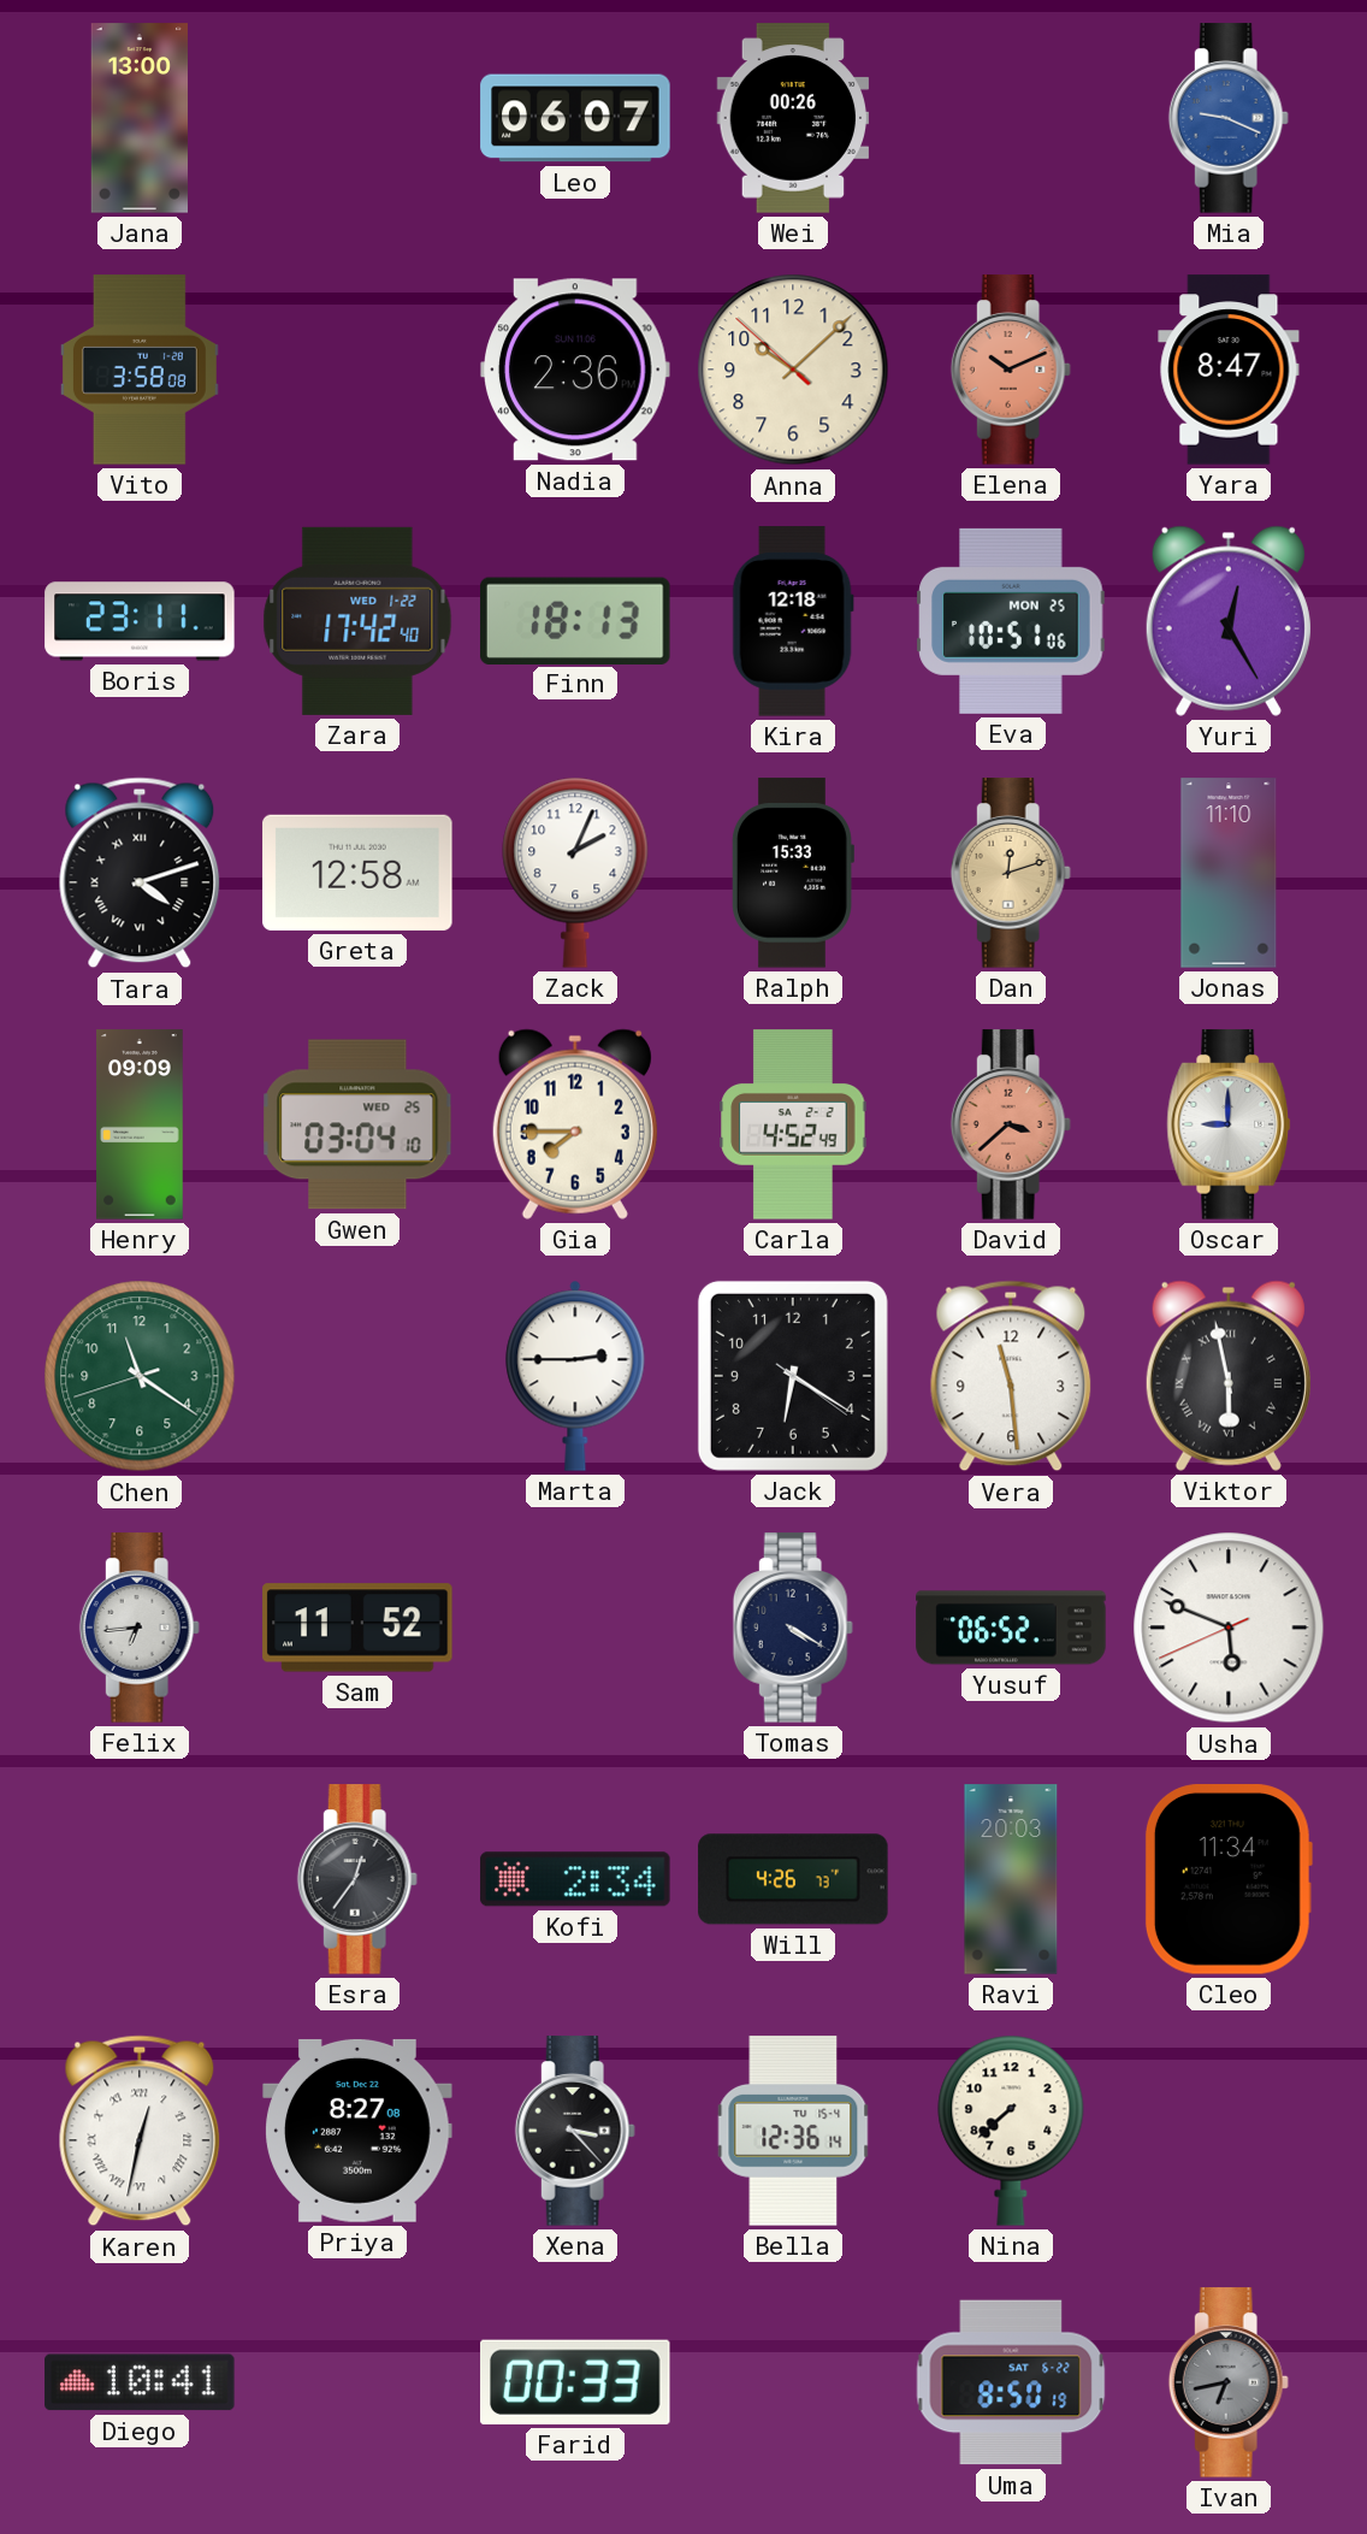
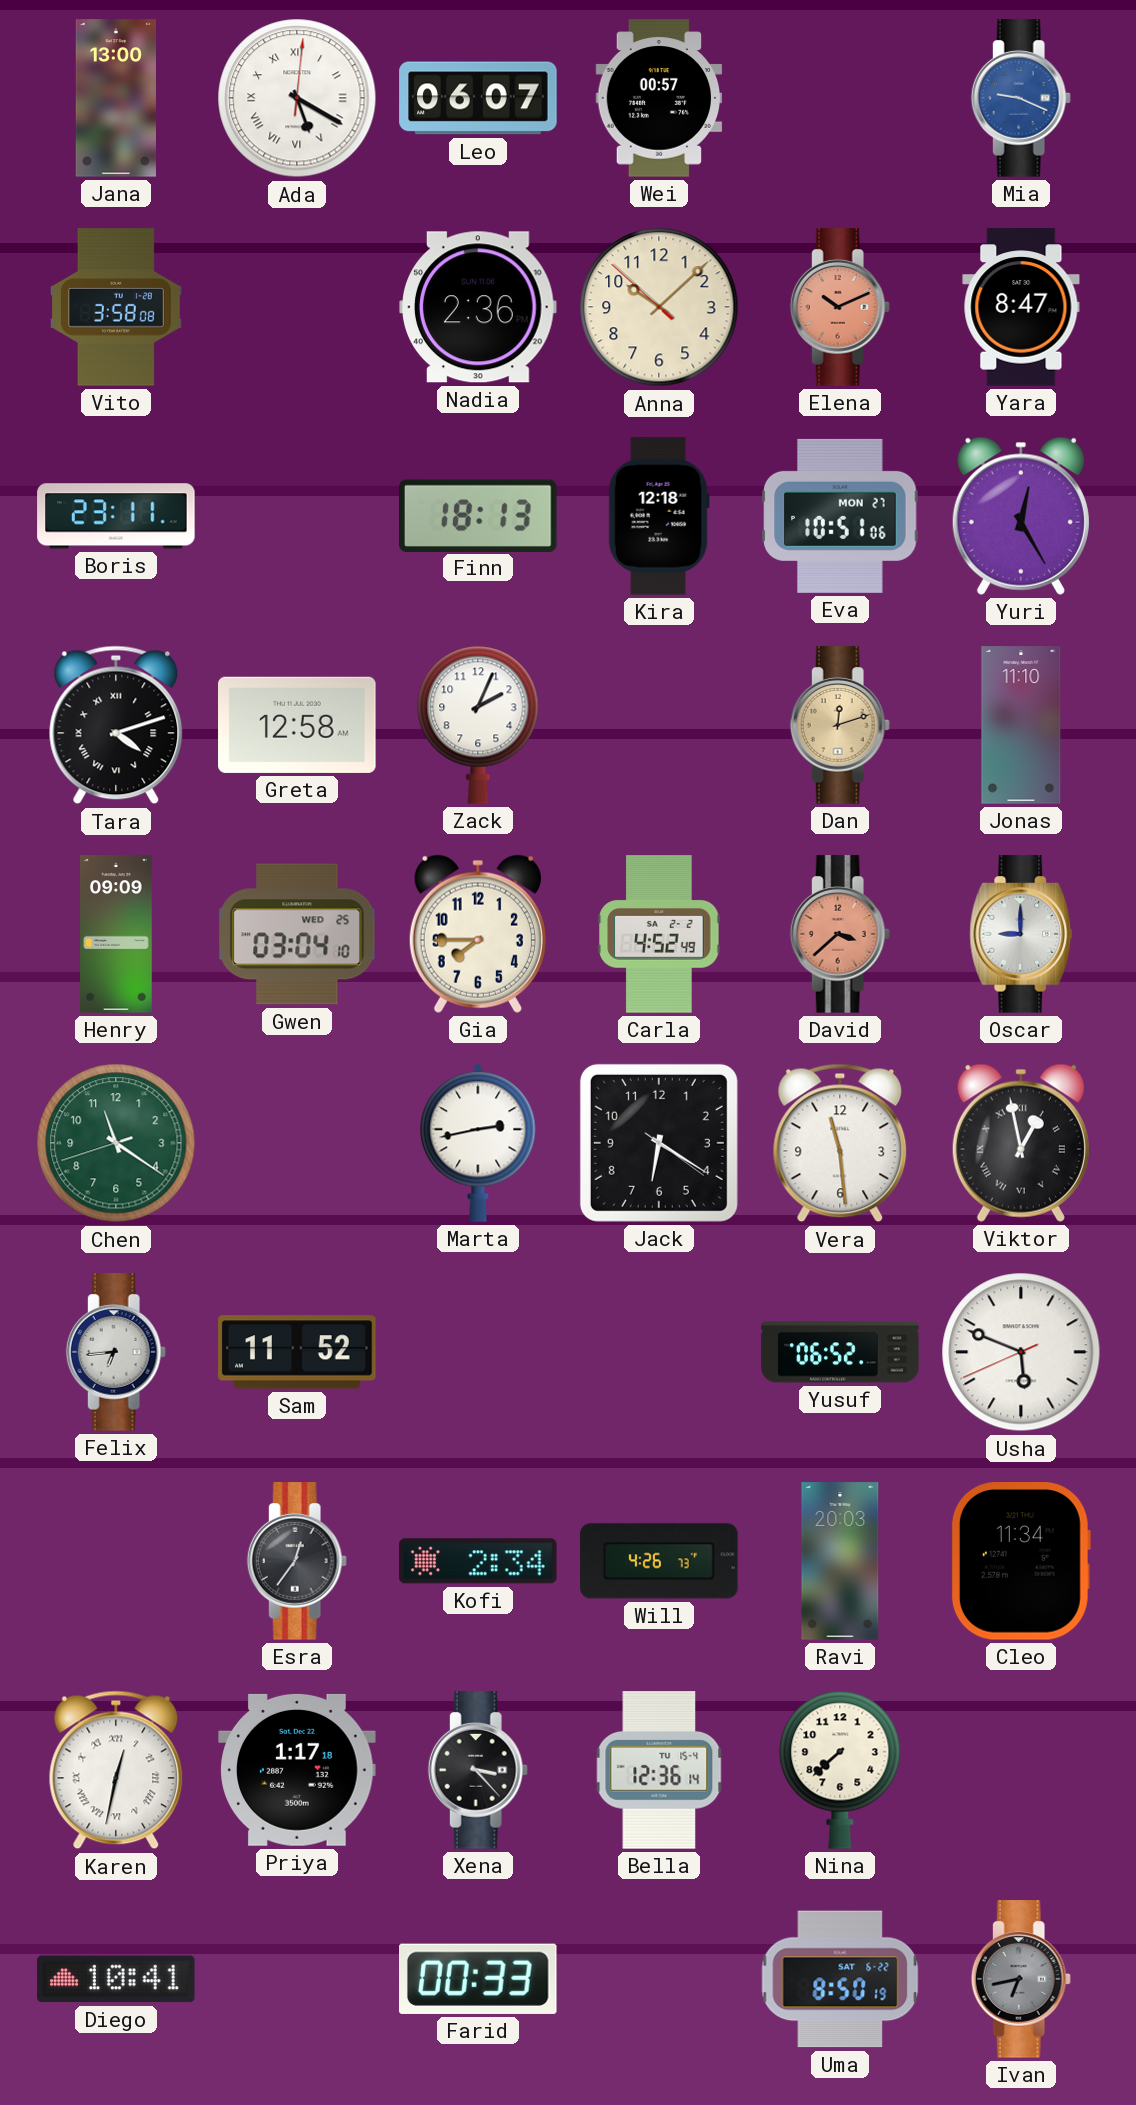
Ada: none -> 5:20 (297, 98)
Wei: 00:26 -> 00:57 (659, 98)
Zara: 17:42 -> none (357, 621)
Eva date: MON 25 -> MON 27 (840, 516)
Ralph: 15:33 -> none (792, 873)
Marta: 2:45 -> 2:43 (478, 1143)
Viktor: 5:58 -> 12:58 (1021, 1143)
Tomas: 4:20 -> none (793, 1628)
Priya: 8:27 -> 1:17 (297, 1770)
